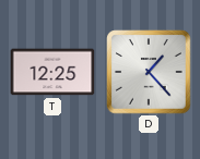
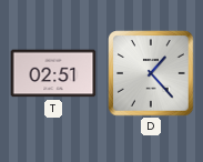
T: 12:25 -> 02:51 (53, 73)
